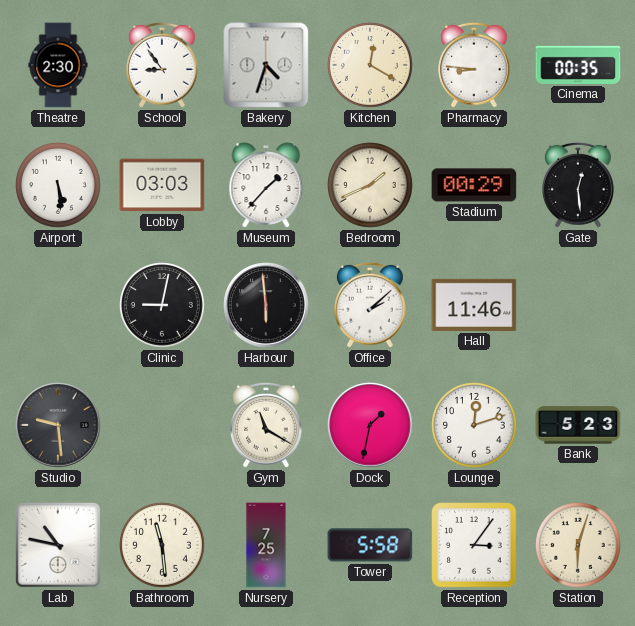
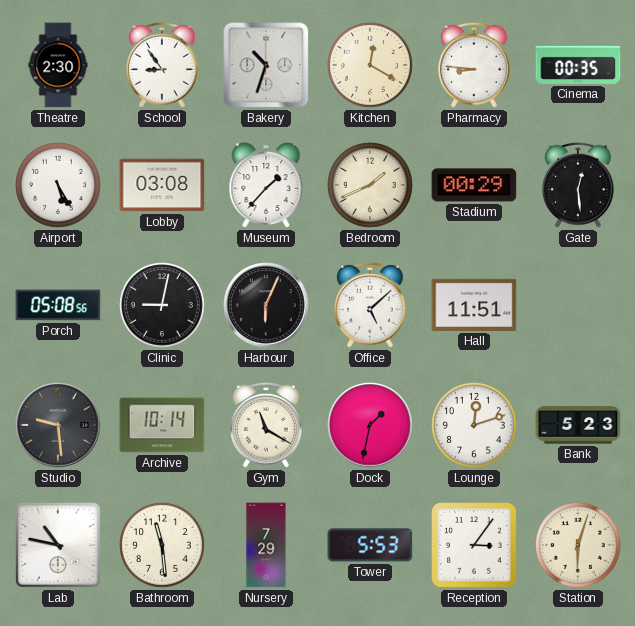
Bakery: 4:33 -> 10:33 (266, 65)
Airport: 5:29 -> 5:25 (59, 186)
Lobby: 03:03 -> 03:08 (162, 185)
Porch: none -> 05:08 (58, 305)
Harbour: 5:59 -> 6:04 (266, 305)
Office: 2:08 -> 5:08 (371, 305)
Hall: 11:46 -> 11:51 (474, 305)
Archive: none -> 10:14 (162, 425)
Nursery: 7:25 -> 7:29 (266, 545)
Tower: 5:58 -> 5:53 (370, 545)
